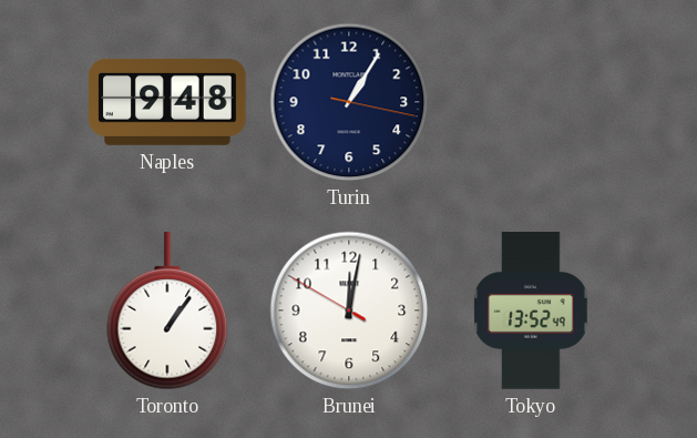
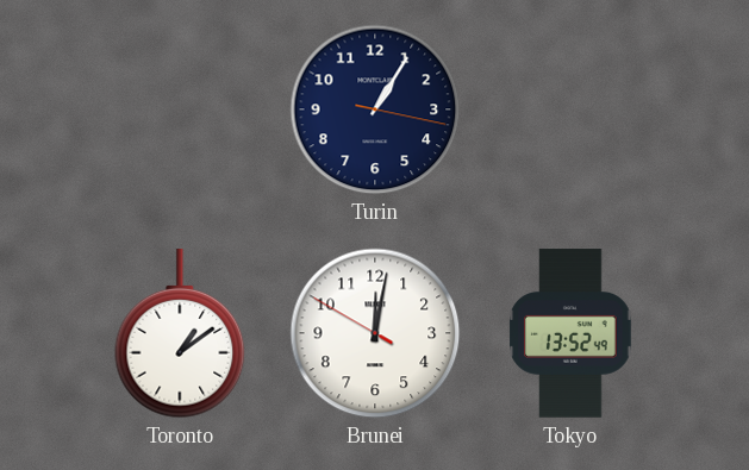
Naples: 9:48 -> none (167, 102)
Toronto: 1:06 -> 1:09 (180, 334)
